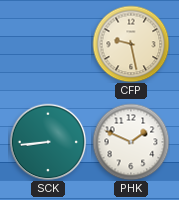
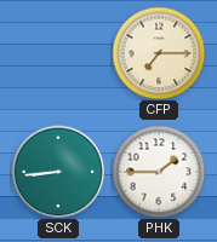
CFP: 9:28 -> 7:15 (159, 53)
PHK: 1:49 -> 1:45 (159, 172)
